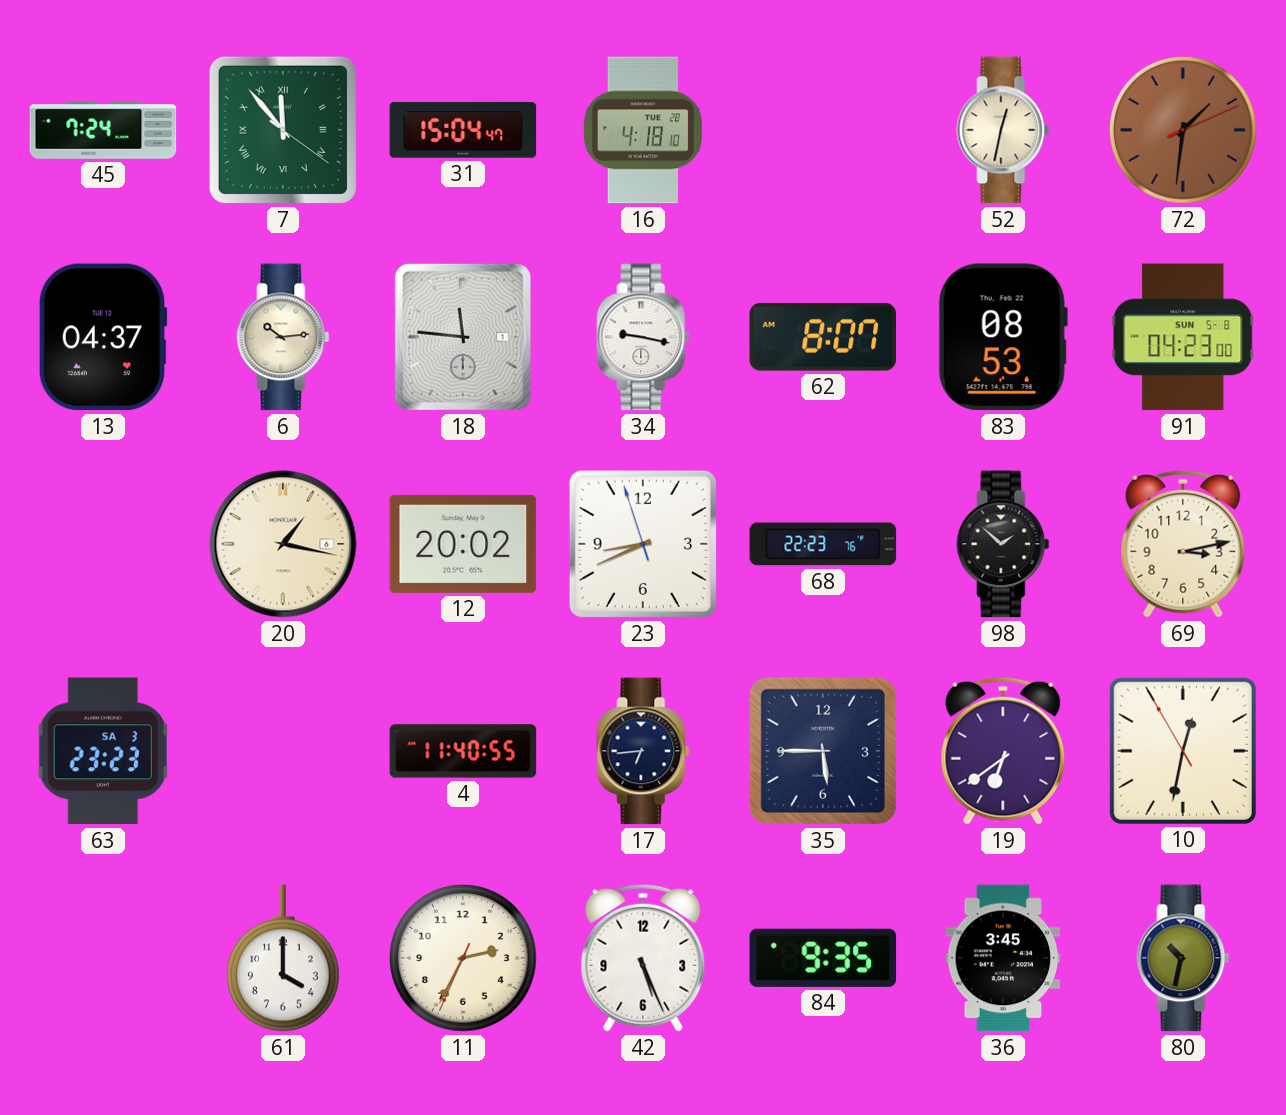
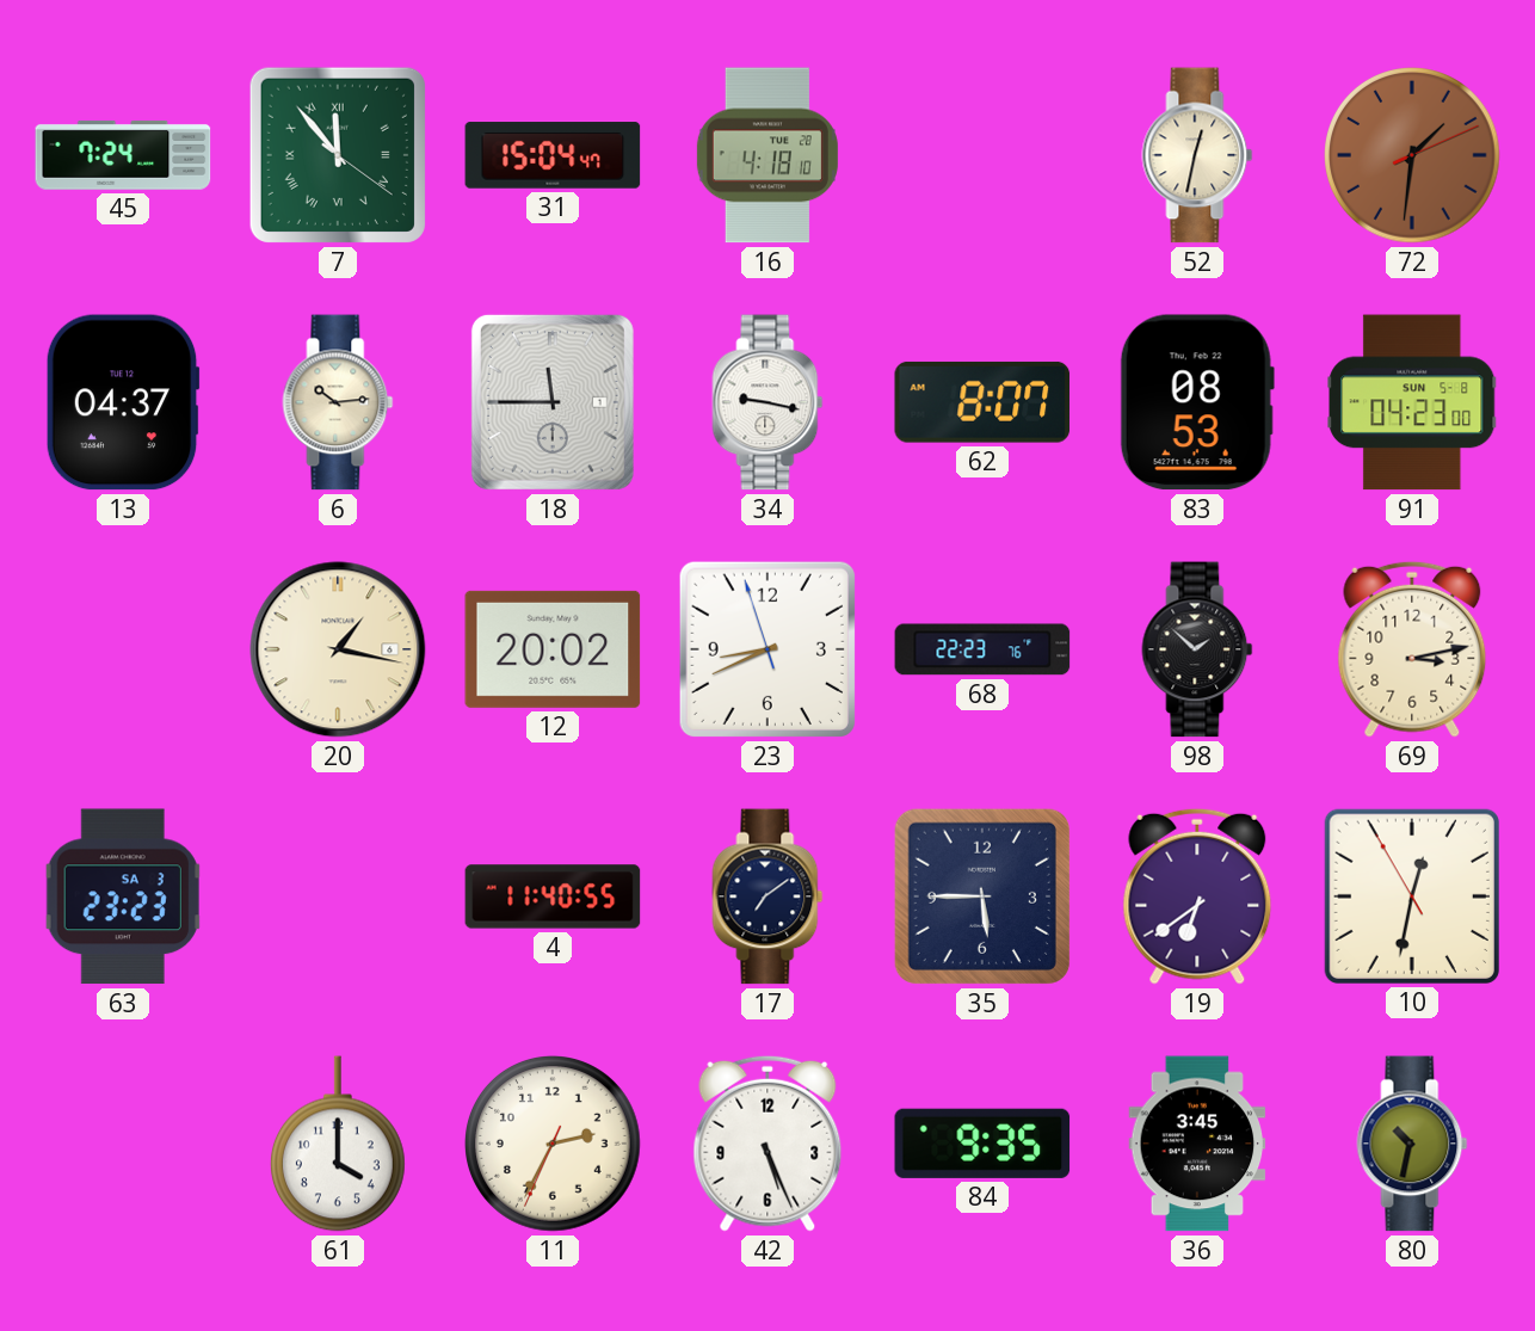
18: 11:46 -> 11:45 (553, 402)
17: 6:44 -> 7:09 (767, 896)
